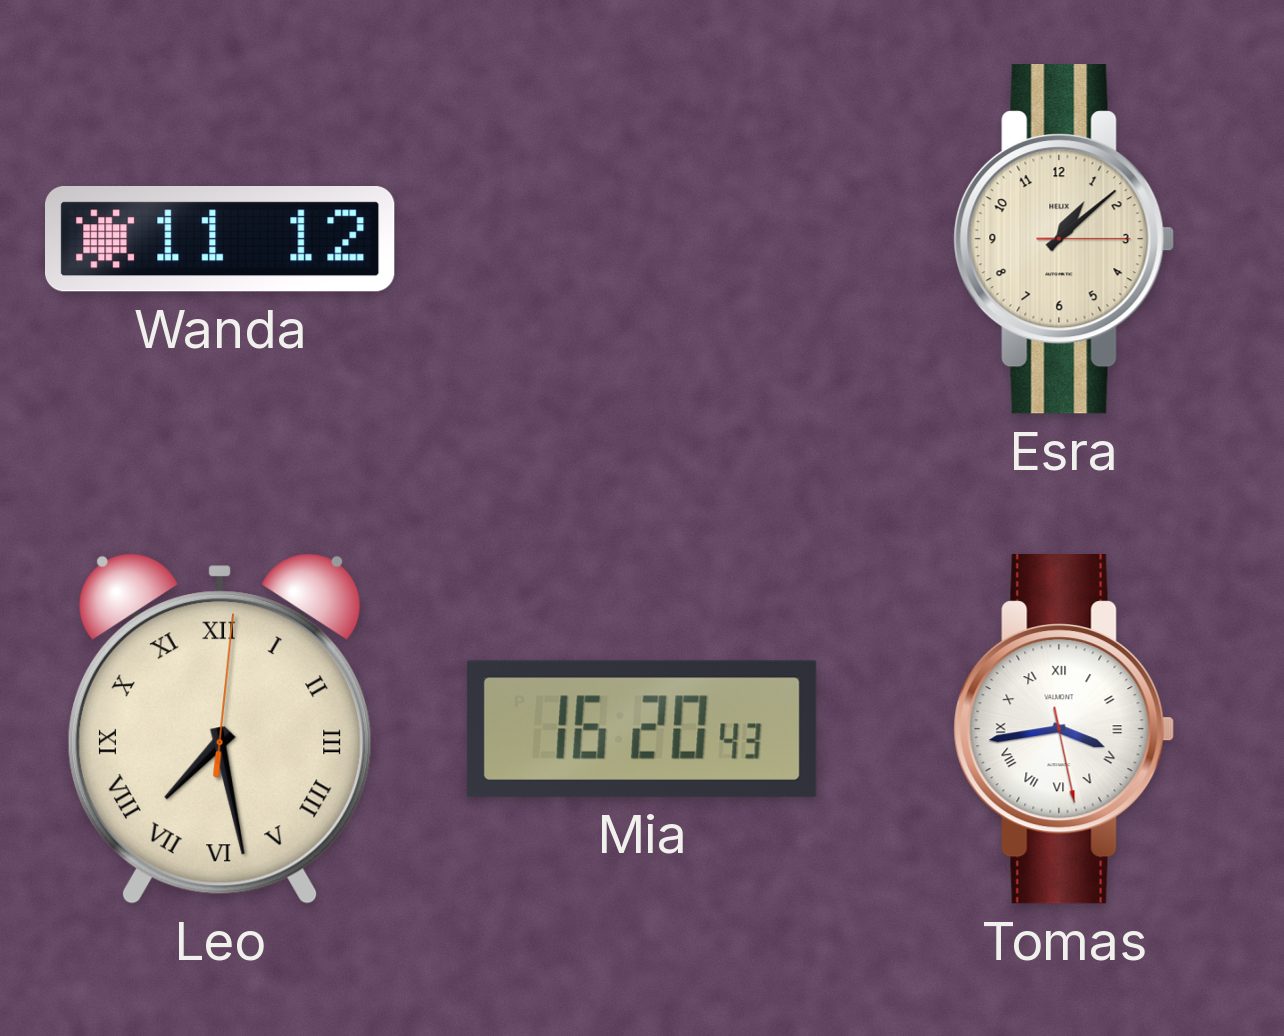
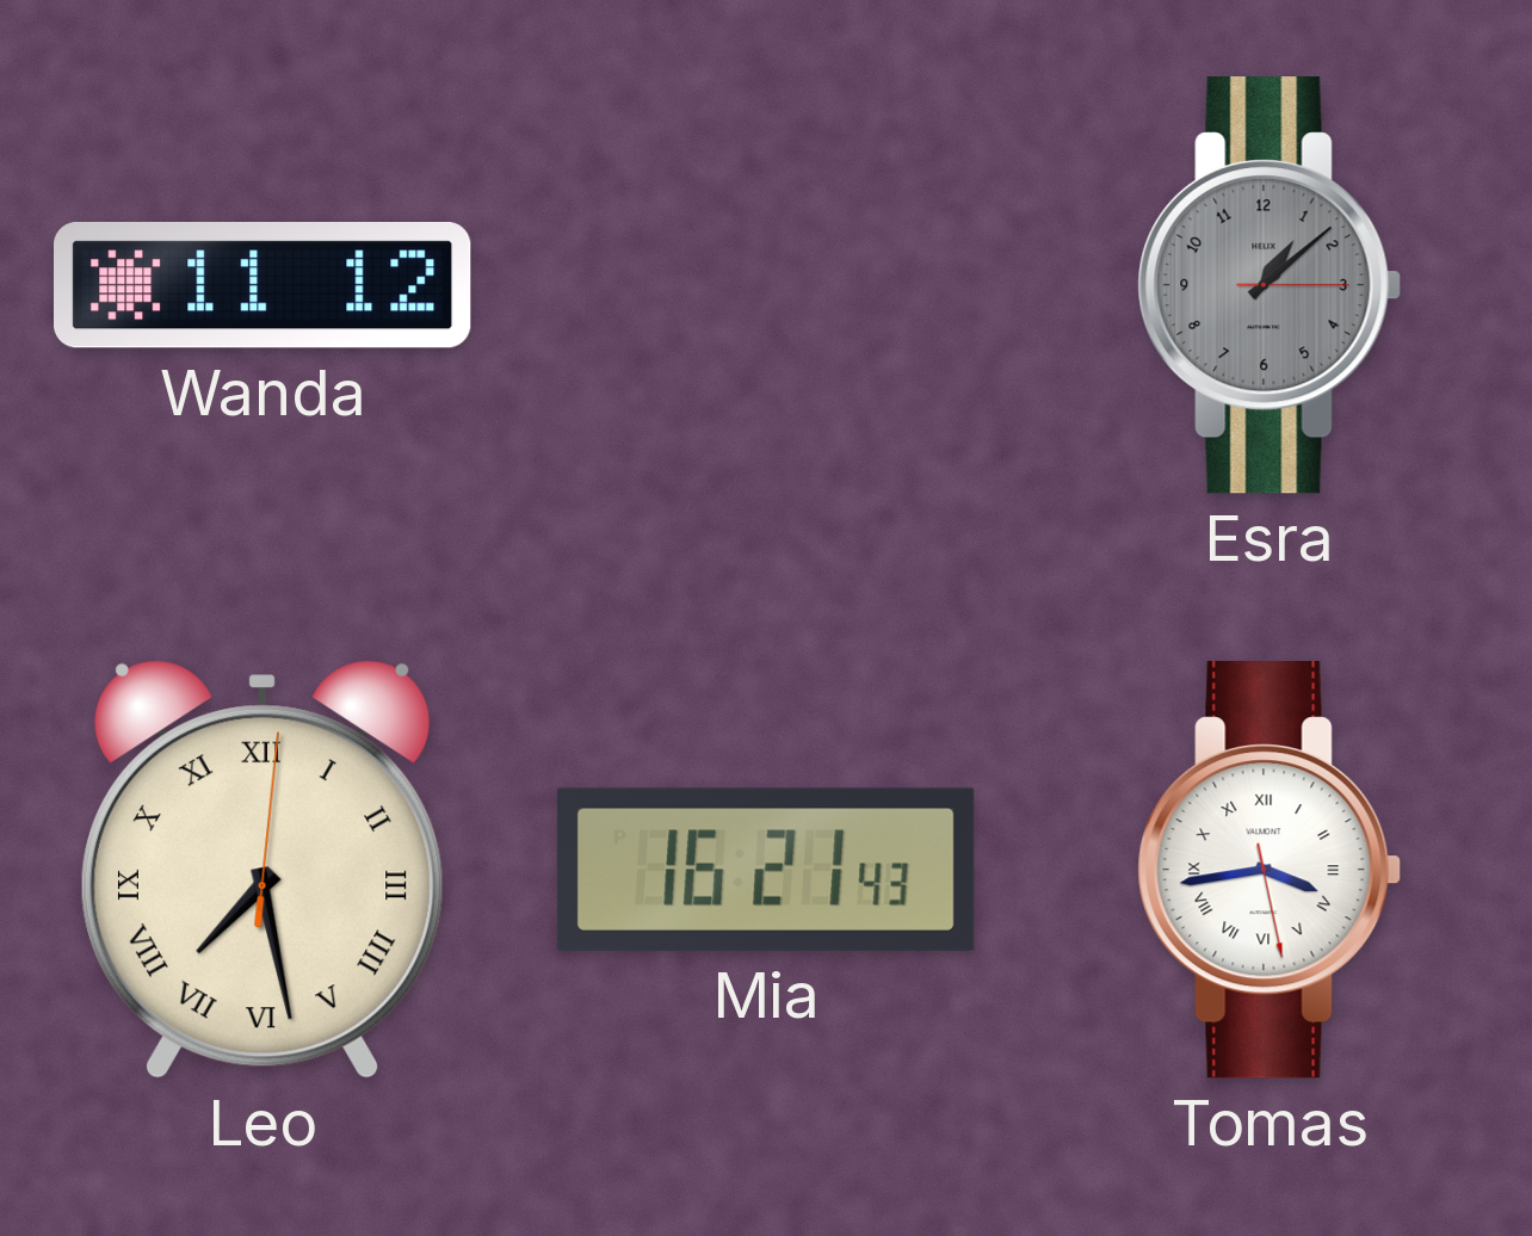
Esra dial: cream -> grey (1270, 286)
Mia: 16:20 -> 16:21 (766, 870)
